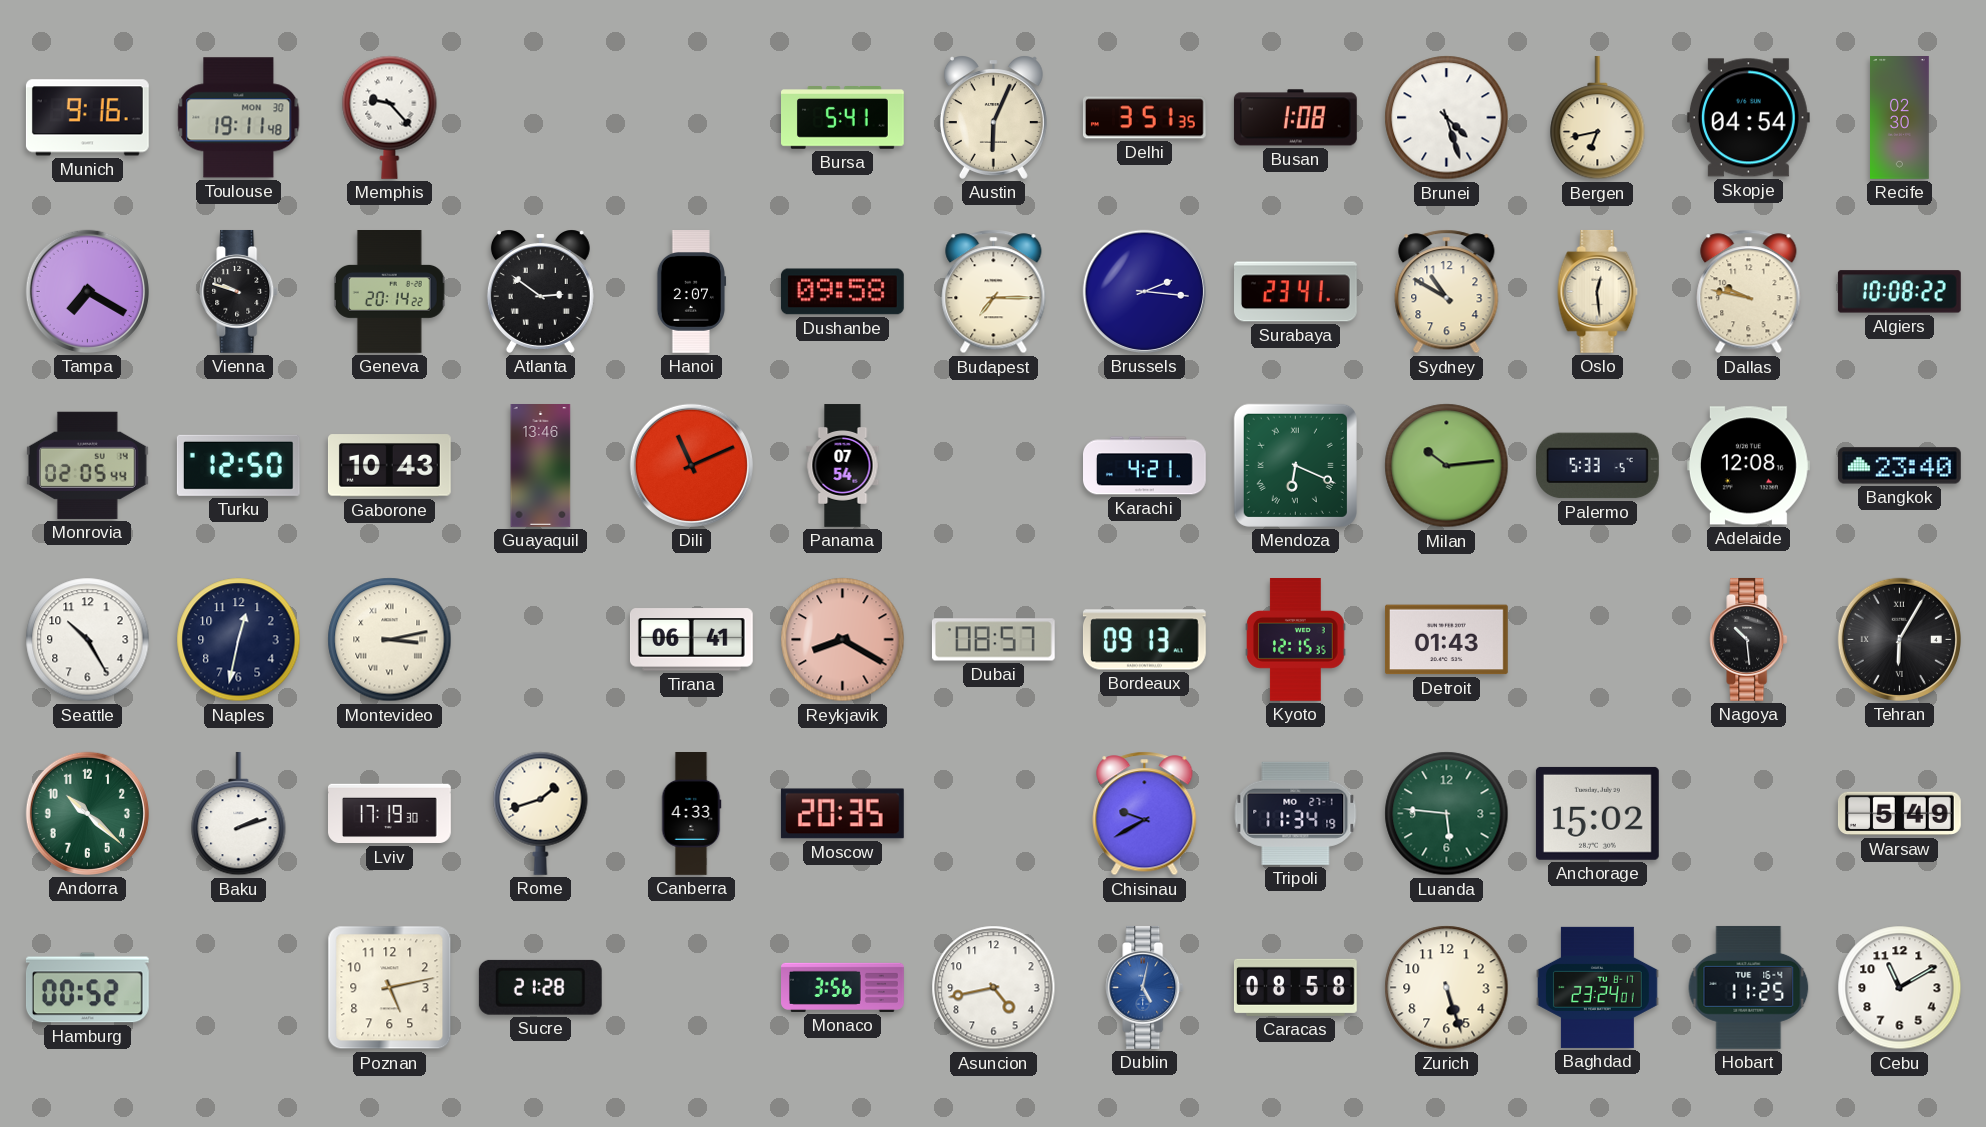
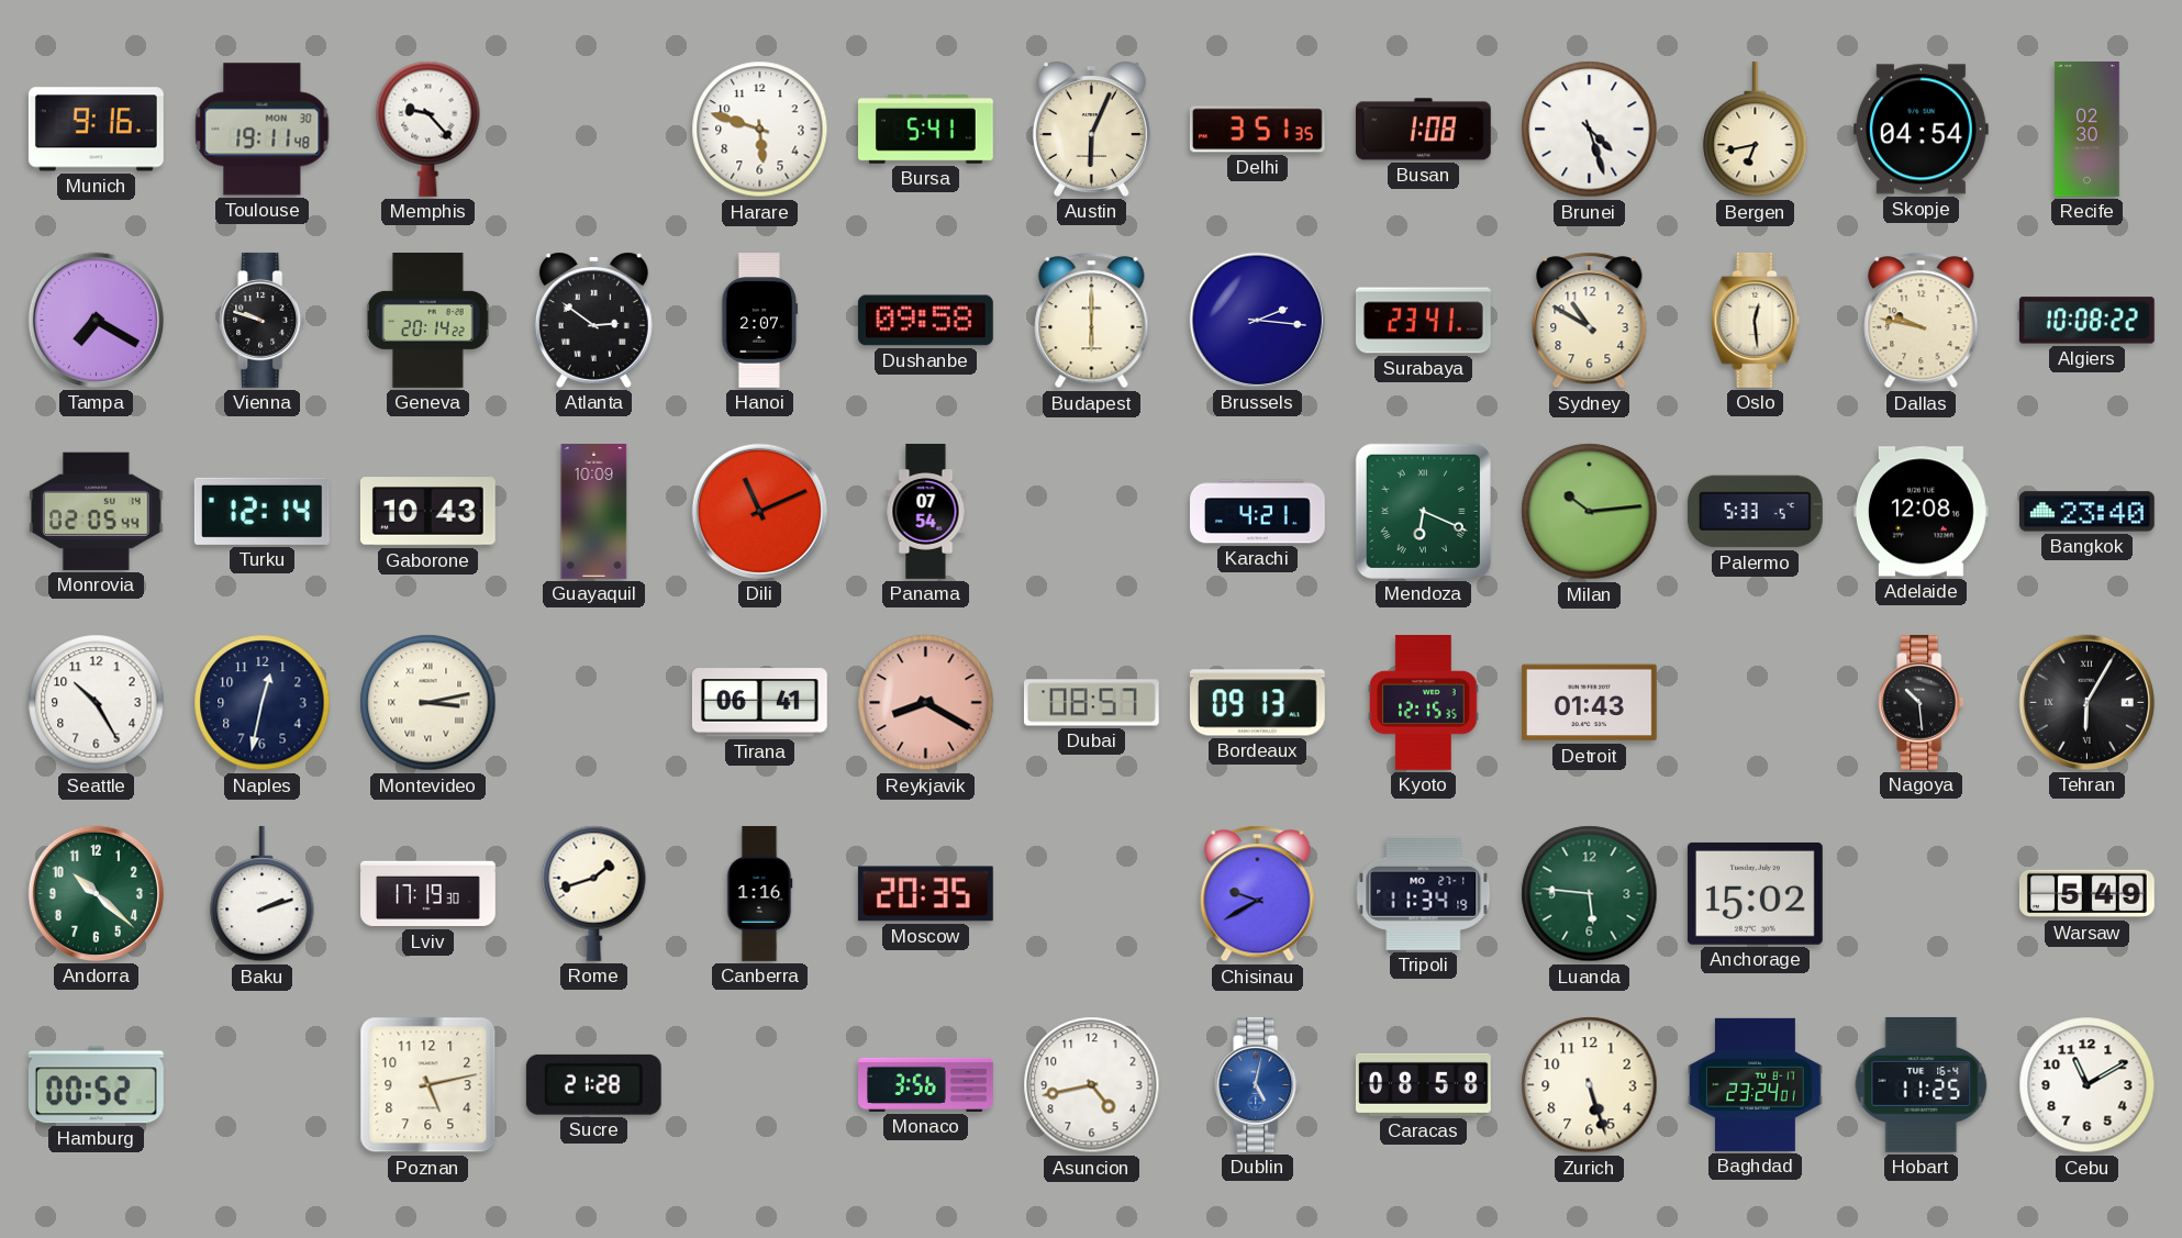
Harare: none -> 5:48 (760, 130)
Budapest: 7:15 -> 6:00 (1092, 321)
Turku: 12:50 -> 12:14 (261, 511)
Guayaquil: 13:46 -> 10:09 (594, 512)
Canberra: 4:33 -> 1:16 (759, 894)
